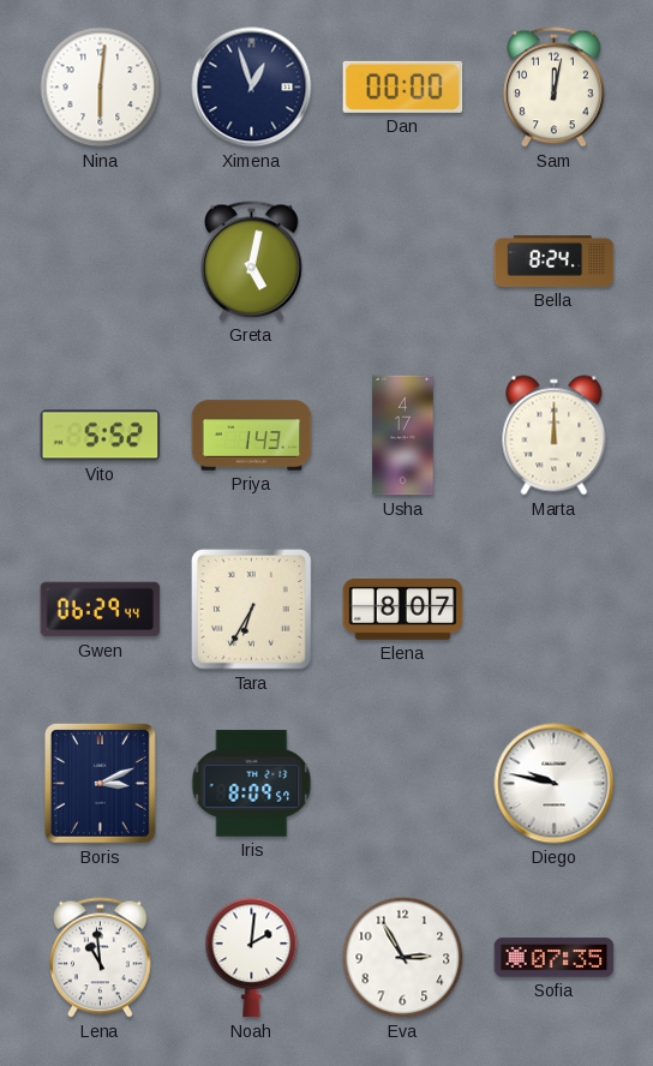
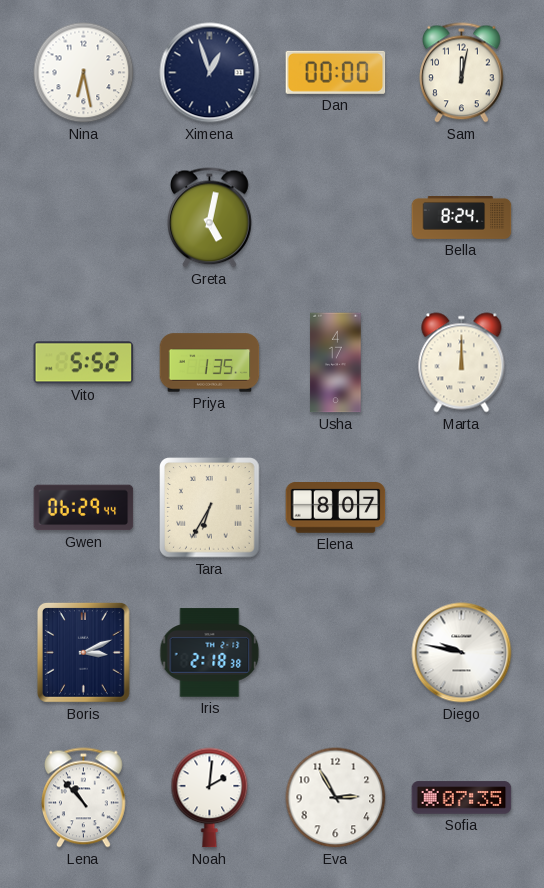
Nina: 6:01 -> 6:28 (84, 73)
Priya: 1:43 -> 1:35 (210, 363)
Iris: 8:09 -> 2:18 (210, 653)
Lena: 10:59 -> 10:53 (84, 798)
